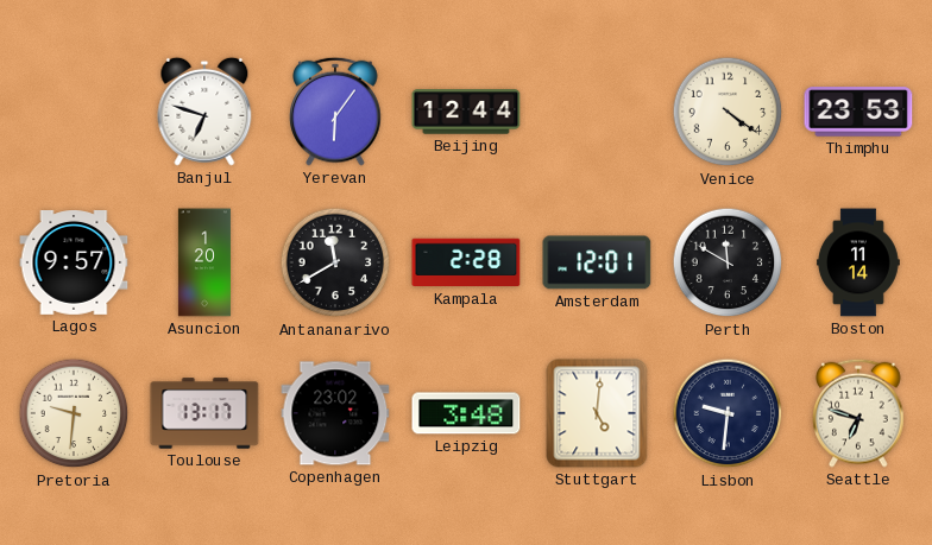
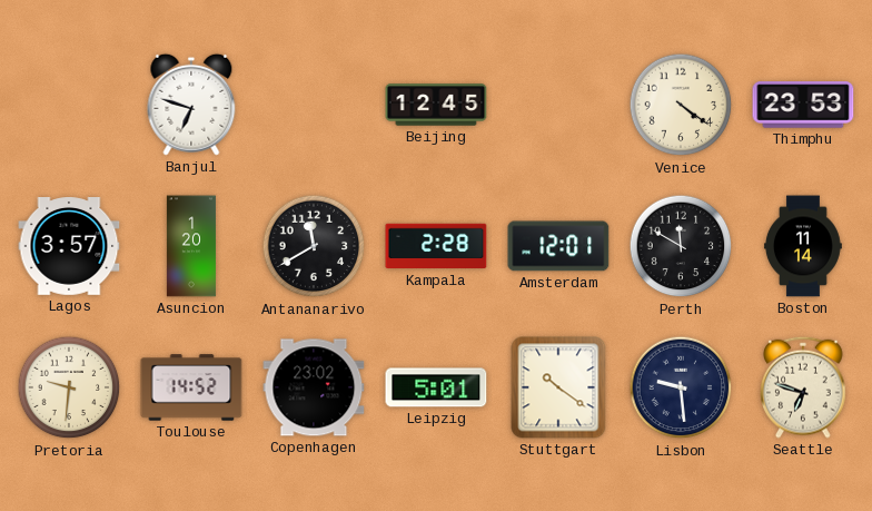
Yerevan: 6:06 -> none (335, 112)
Beijing: 12:44 -> 12:45 (436, 105)
Lagos: 9:57 -> 3:57 (69, 247)
Toulouse: 13:17 -> 14:52 (191, 387)
Leipzig: 3:48 -> 5:01 (436, 387)
Stuttgart: 5:01 -> 10:21 (558, 387)
Lisbon: 9:31 -> 9:29 (681, 387)
